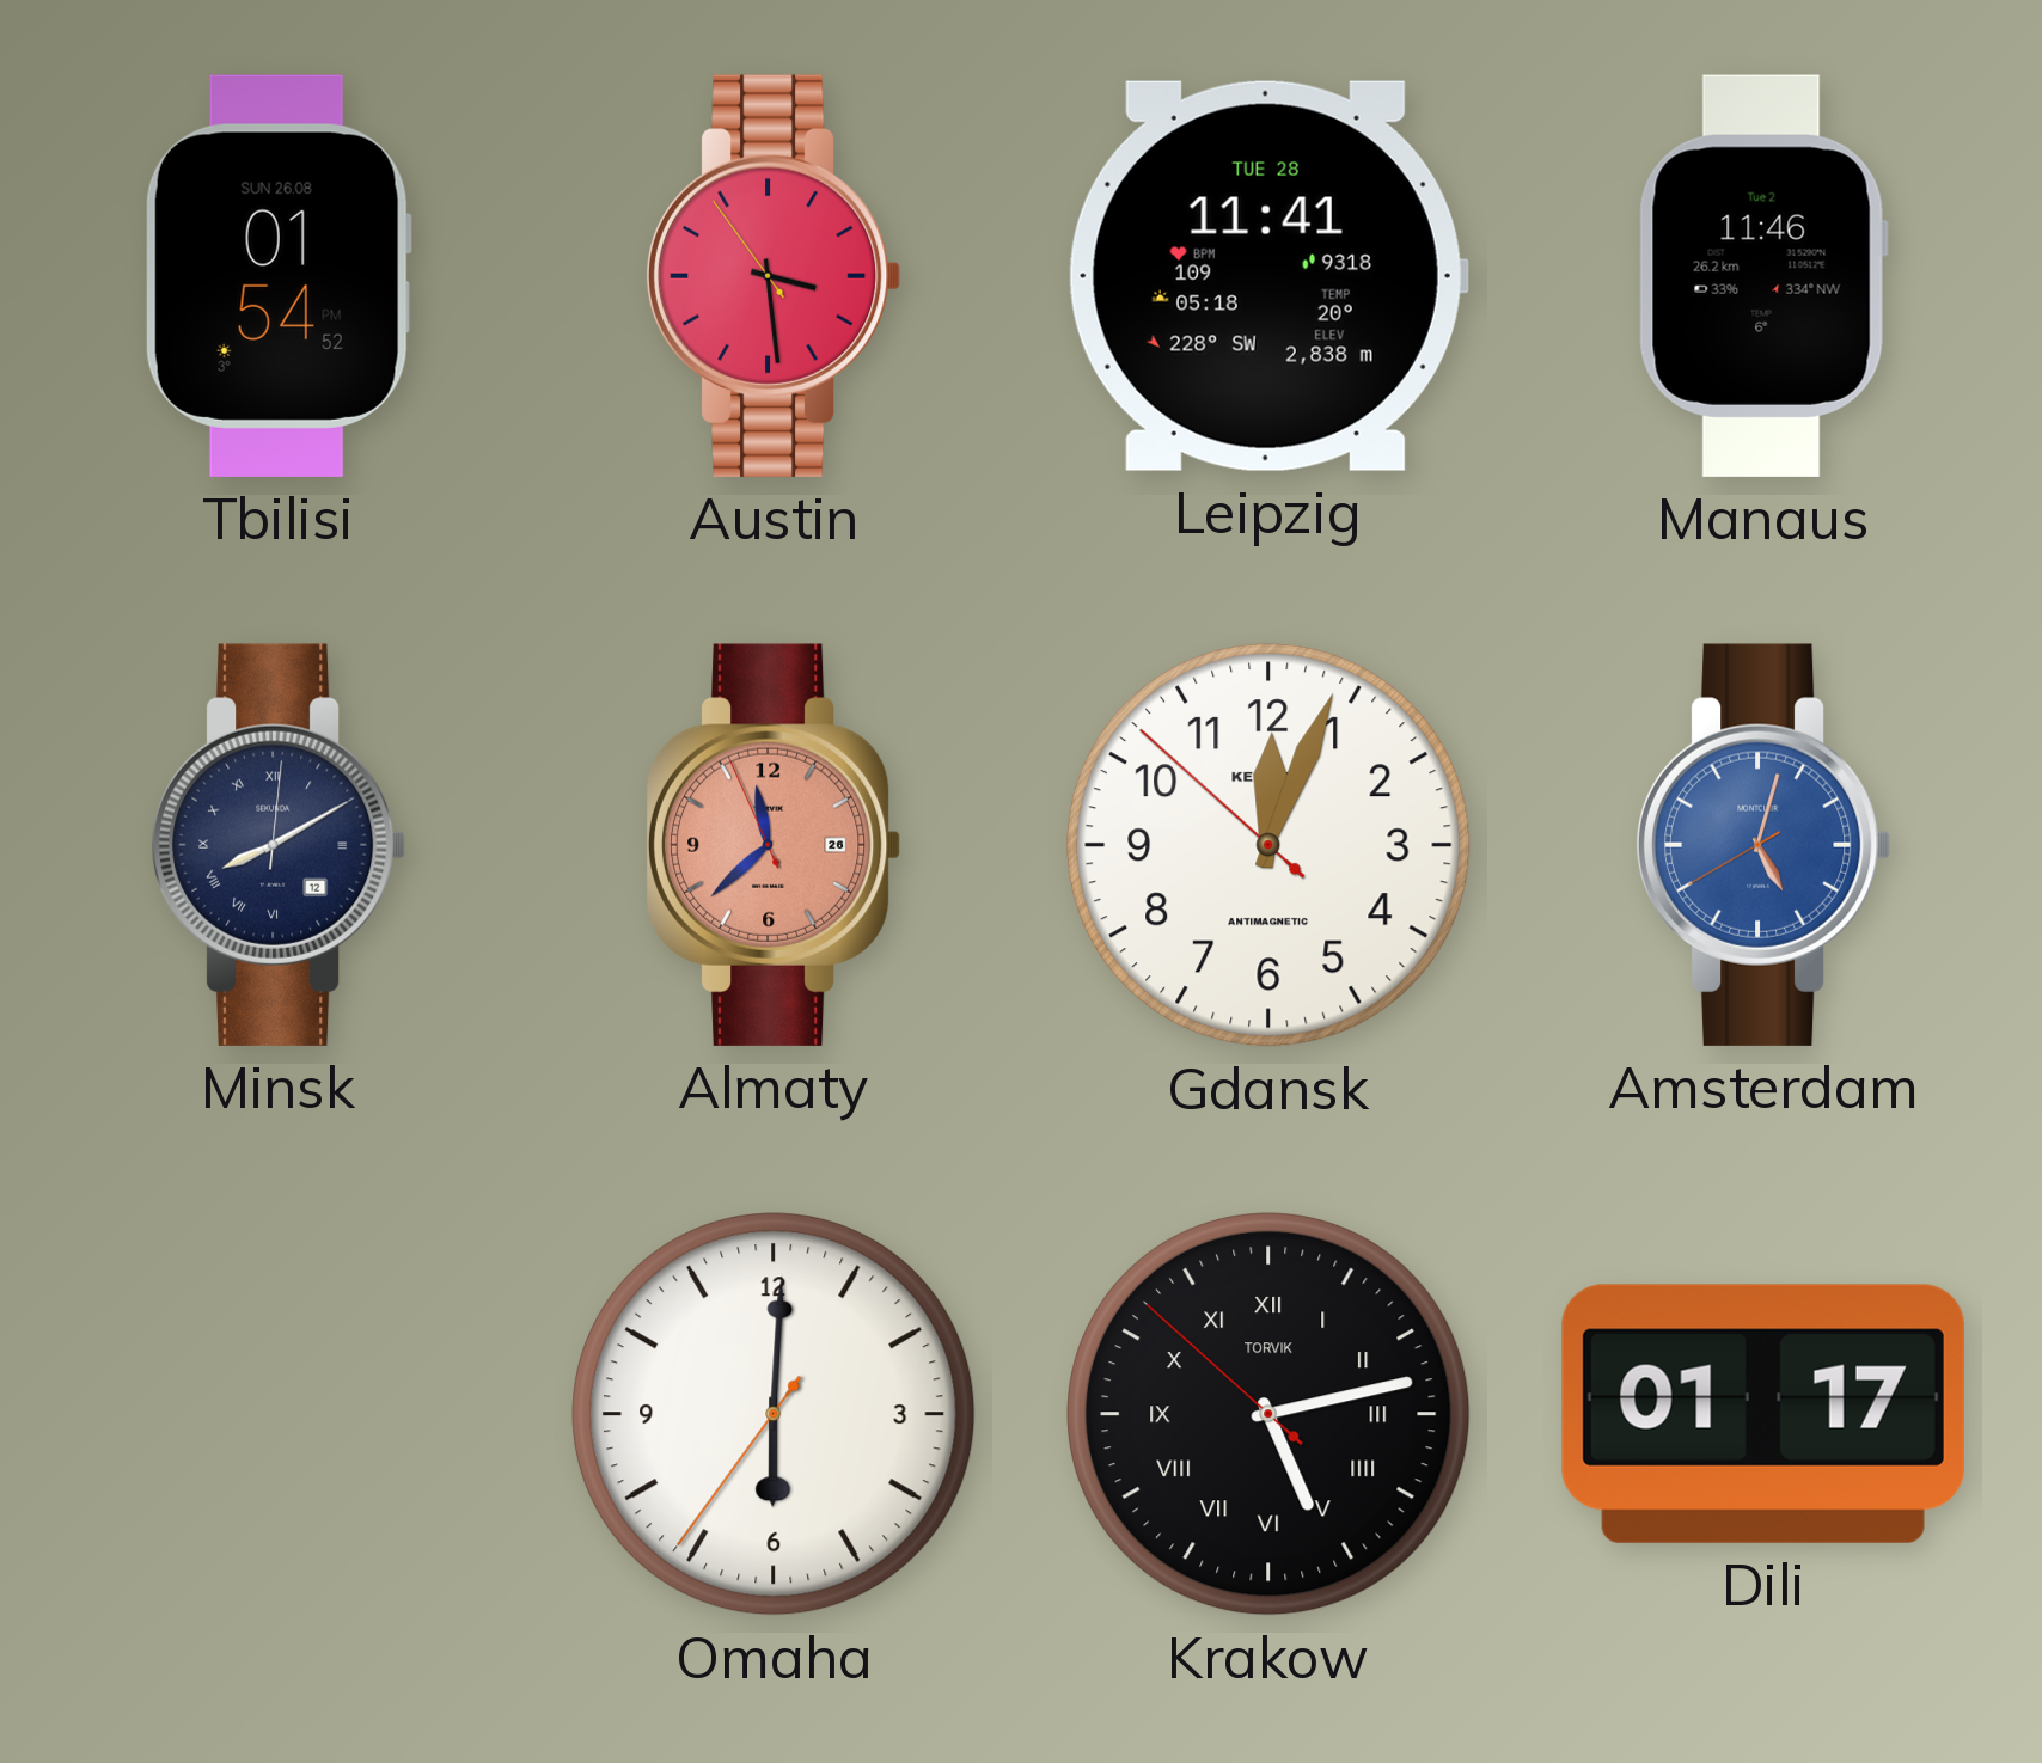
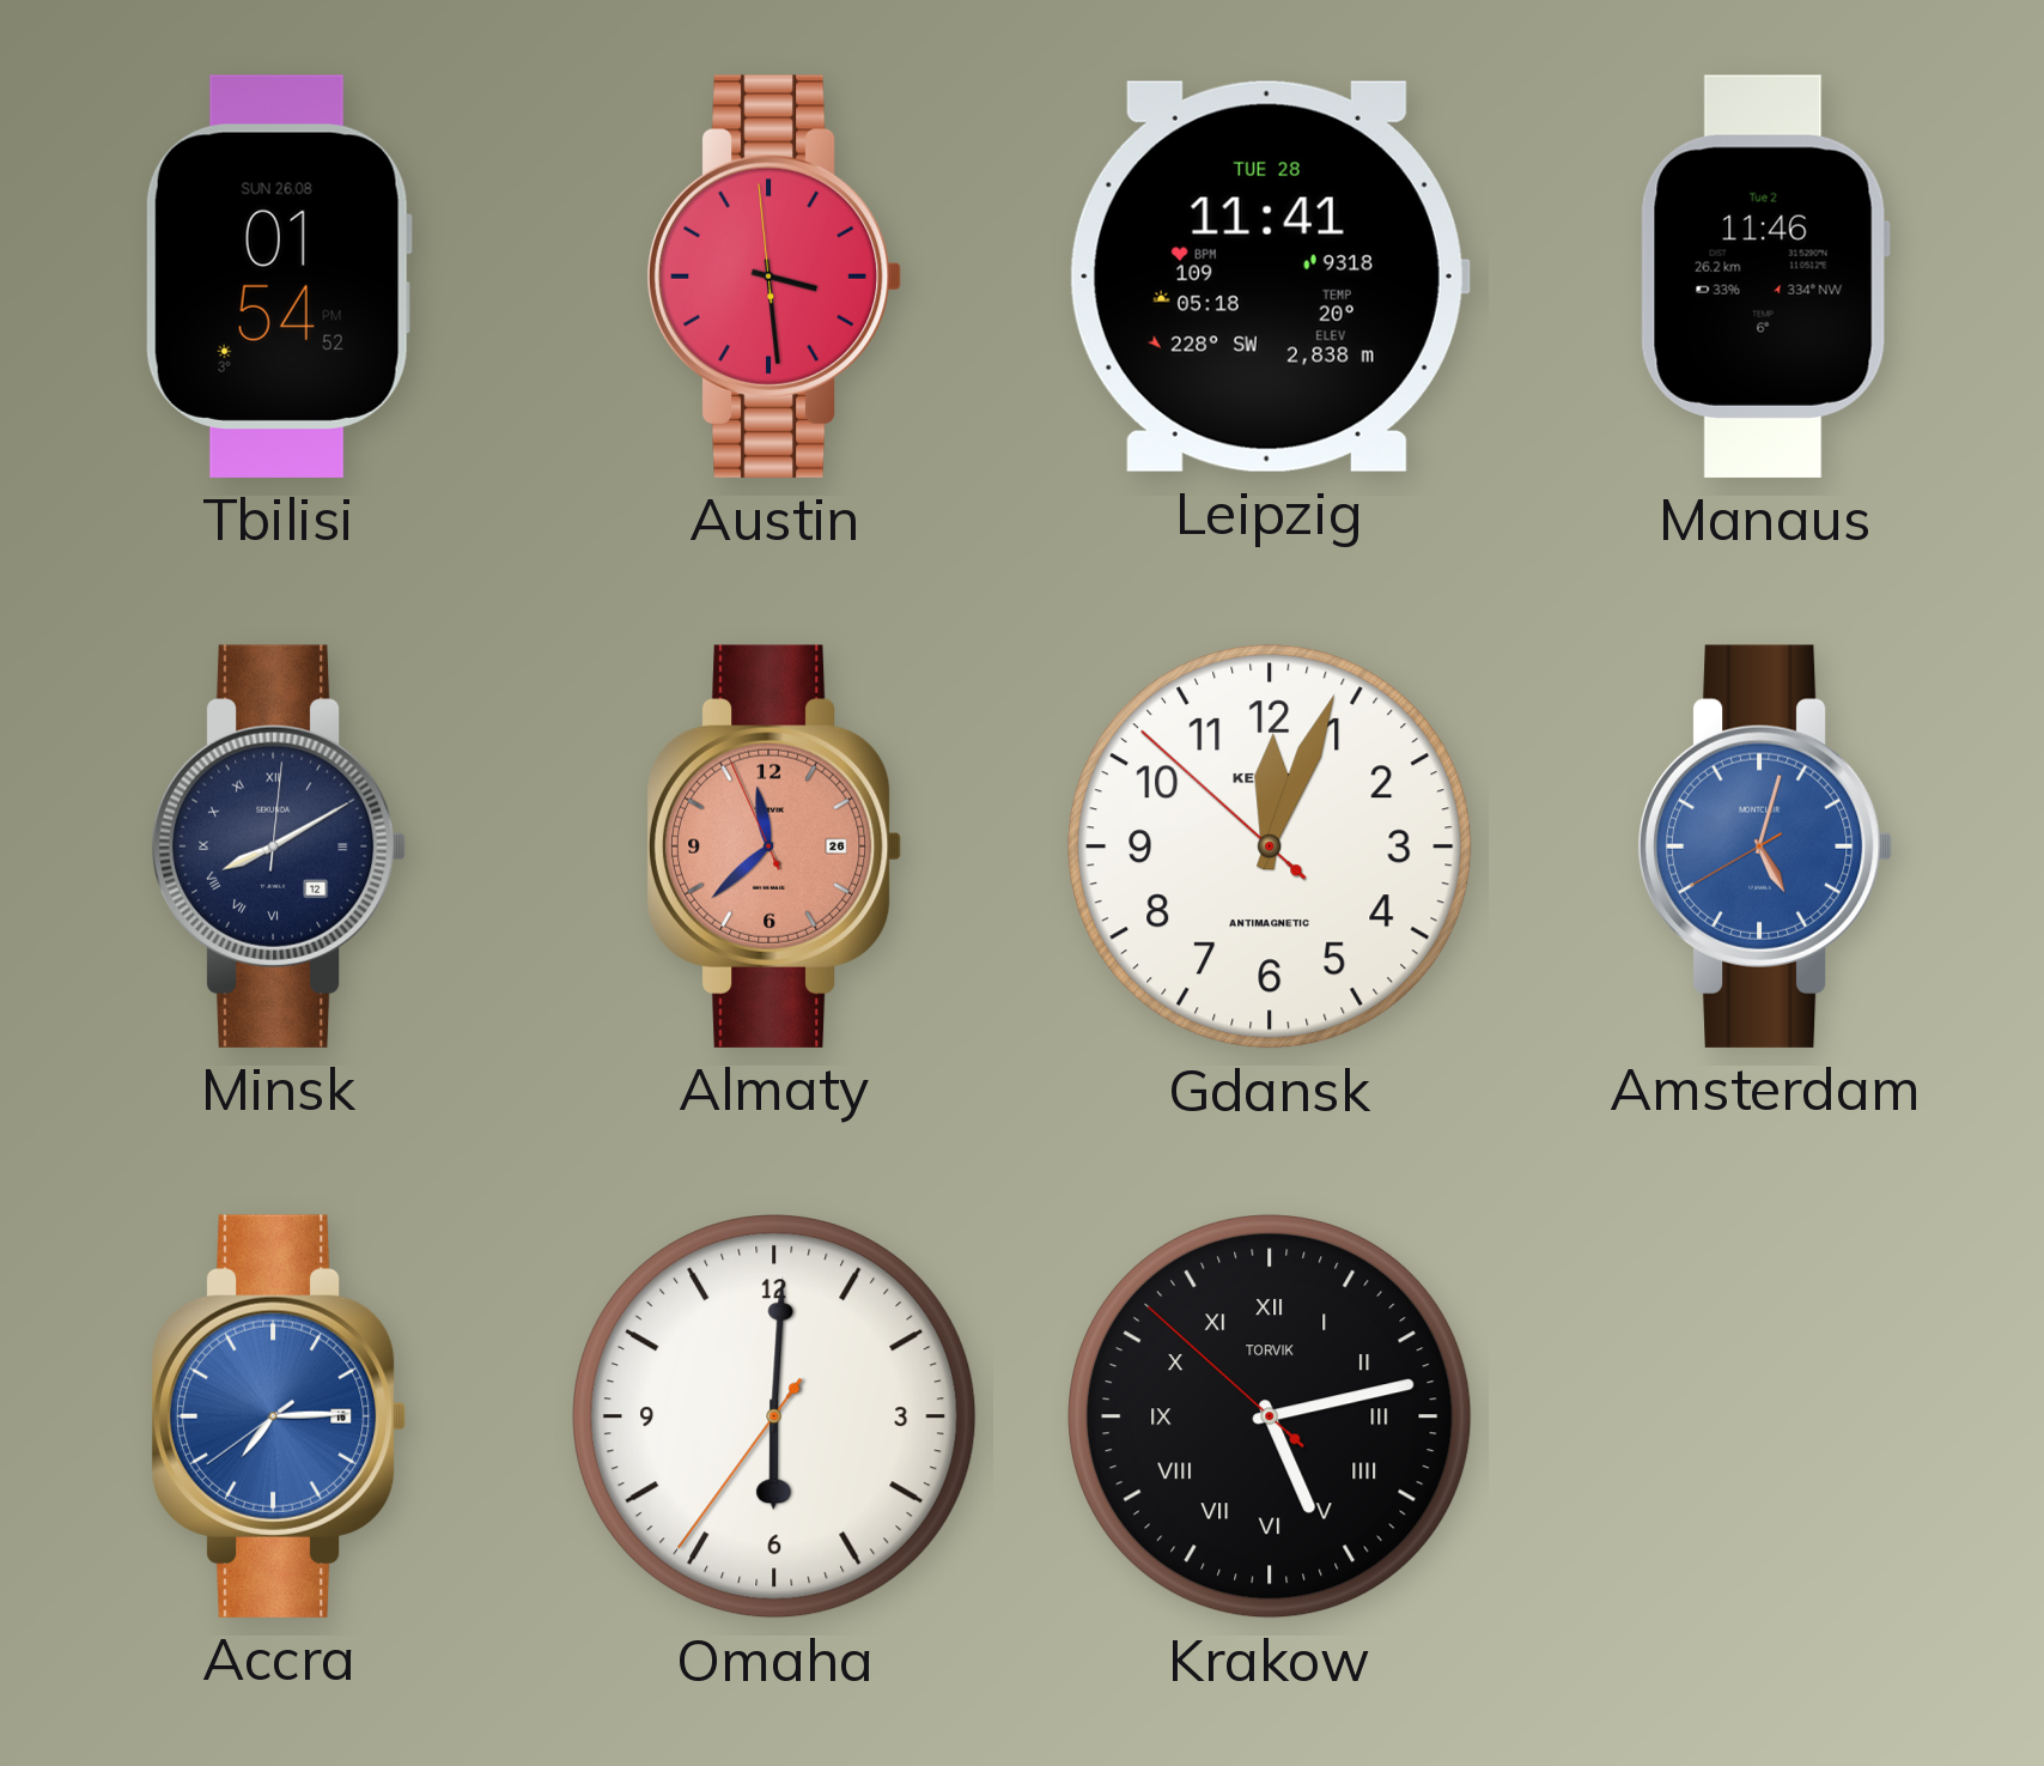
Austin: 3:28:54 -> 3:28:59 (774, 277)
Accra: none -> 7:14 (279, 1416)
Dili: 01:17 -> none (1763, 1414)
